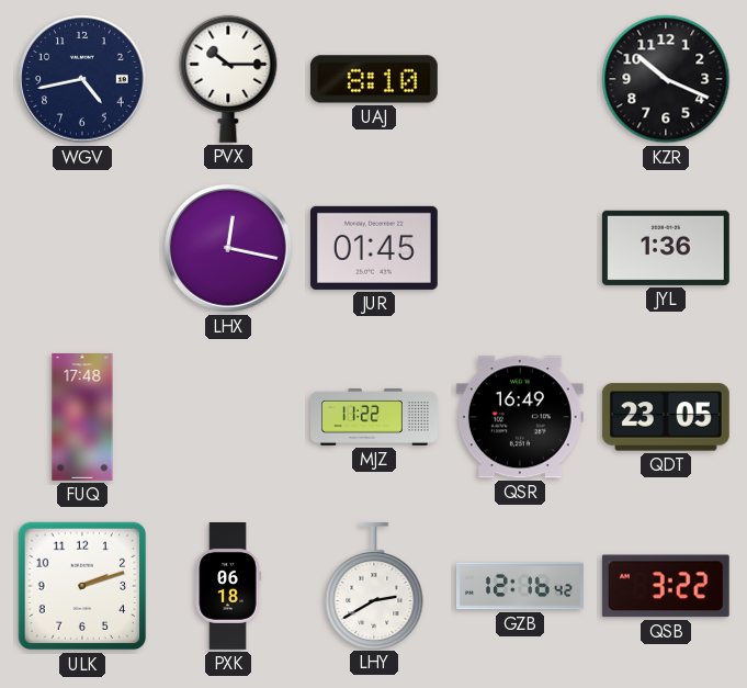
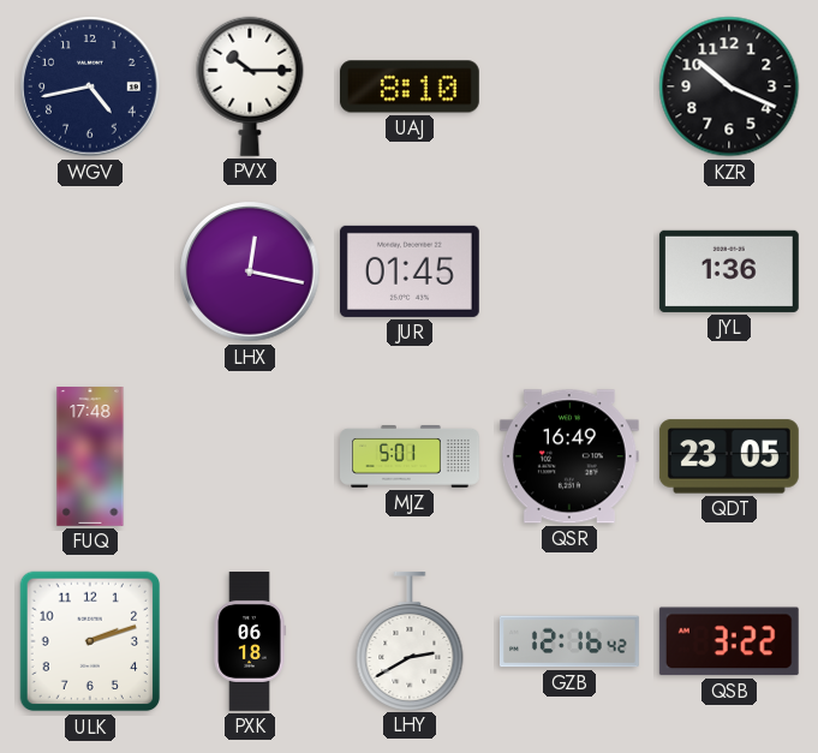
MJZ: 11:22 -> 5:01 (411, 458)
